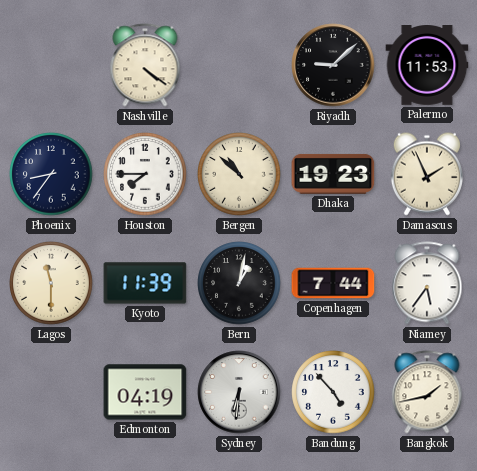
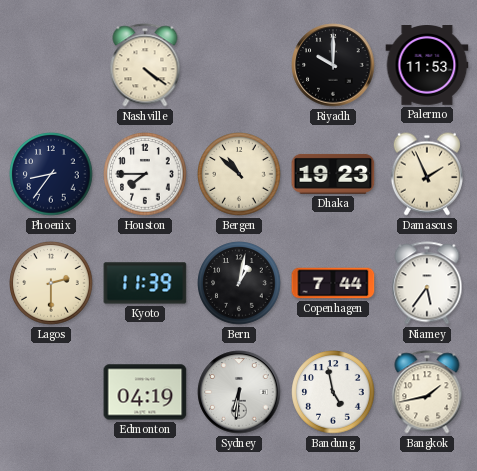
Riyadh: 9:08 -> 10:00 (333, 65)
Lagos: 11:30 -> 2:30 (51, 283)
Bandung: 4:53 -> 4:58 (333, 392)
